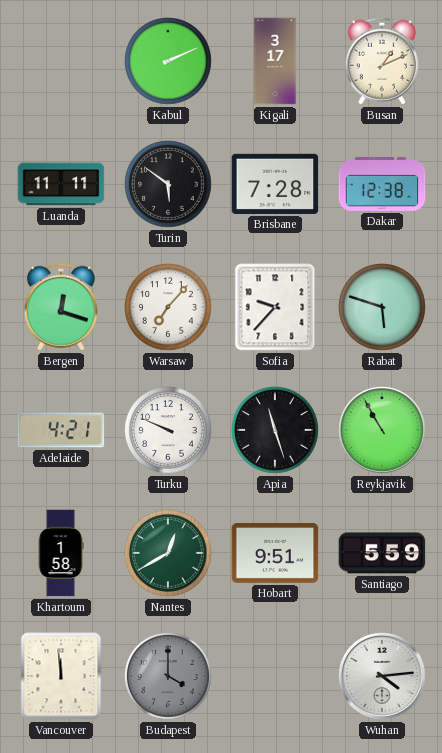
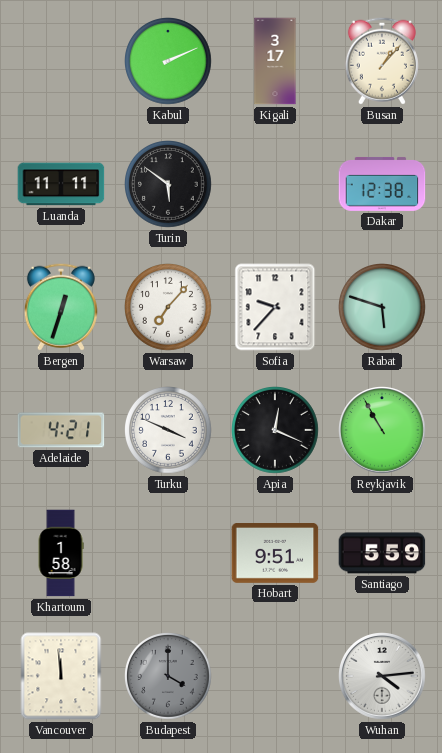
Busan: 1:11 -> 1:07 (382, 61)
Brisbane: 7:28 -> none (275, 184)
Bergen: 12:18 -> 12:33 (61, 307)
Turku: 9:49 -> 3:49 (169, 431)
Apia: 11:27 -> 12:19 (276, 431)
Nantes: 12:40 -> none (169, 554)
